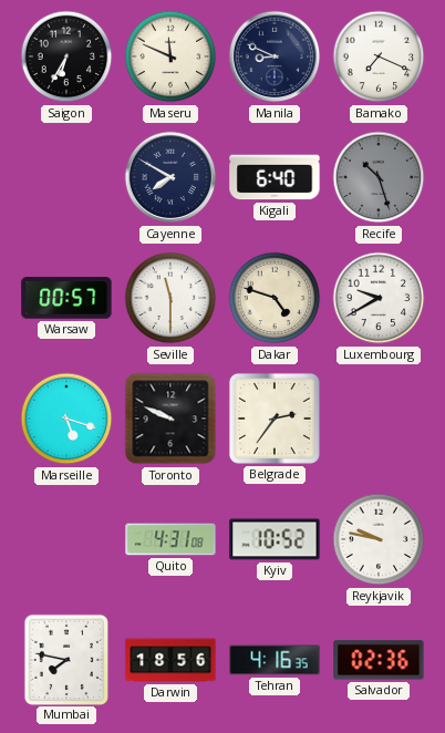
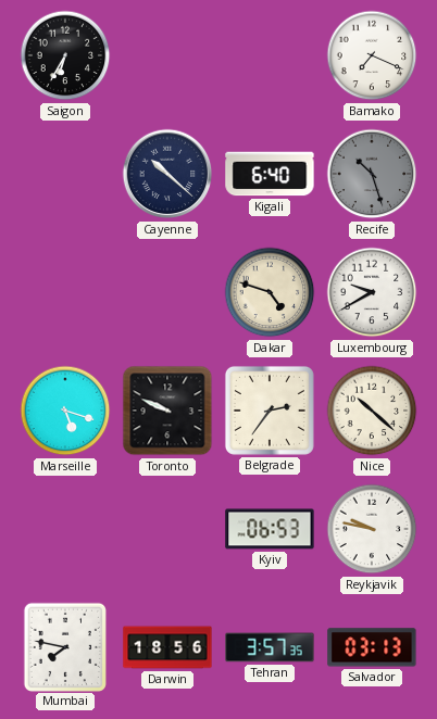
Maseru: 11:49 -> none (170, 56)
Manila: 8:49 -> none (275, 56)
Cayenne: 7:50 -> 10:22 (167, 174)
Warsaw: 00:57 -> none (66, 298)
Seville: 11:30 -> none (170, 298)
Nice: none -> 10:22 (372, 411)
Quito: 4:31 -> none (170, 539)
Kyiv: 10:52 -> 06:53 (270, 529)
Tehran: 4:16 -> 3:57 (270, 647)
Salvador: 02:36 -> 03:13 (372, 647)
